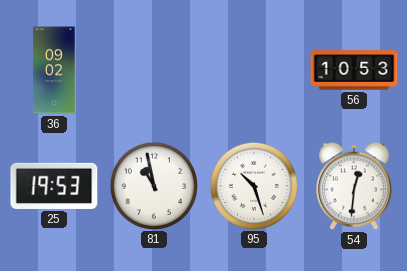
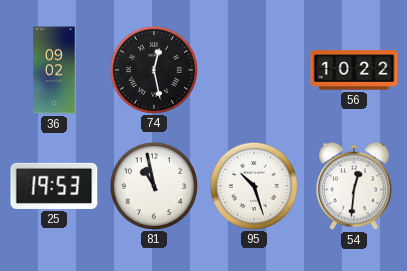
74: none -> 12:28 (153, 69)
56: 10:53 -> 10:22 (354, 70)
